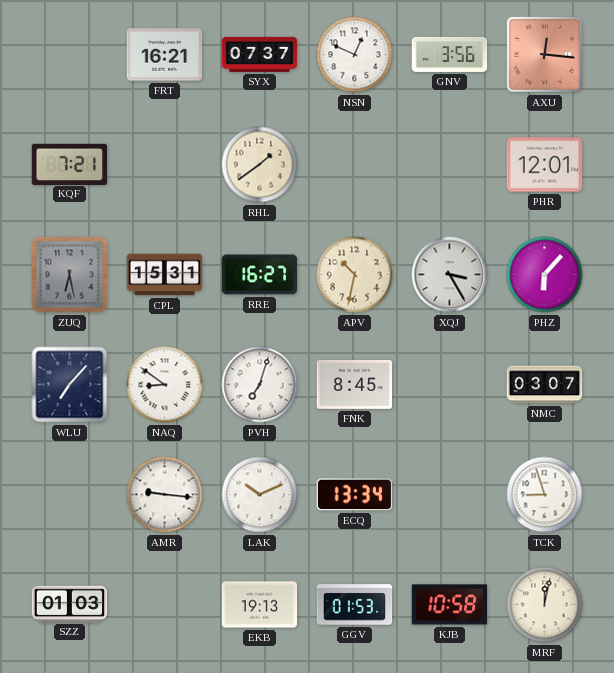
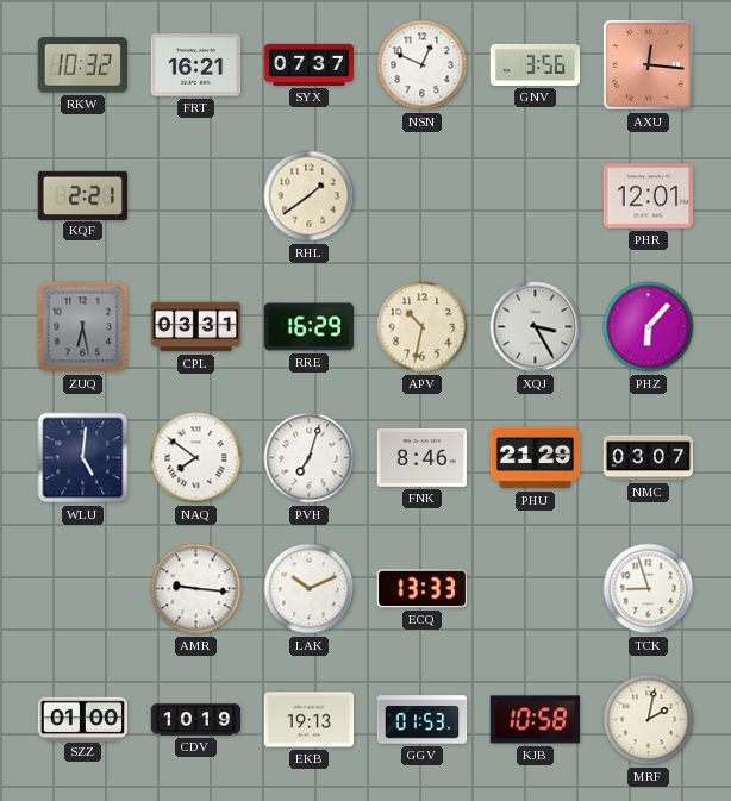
RKW: none -> 10:32 (82, 65)
KQF: 7:21 -> 2:21 (83, 195)
CPL: 15:31 -> 03:31 (196, 327)
RRE: 16:27 -> 16:29 (310, 327)
WLU: 7:07 -> 5:01 (83, 458)
NAQ: 8:51 -> 7:51 (196, 458)
FNK: 8:45 -> 8:46 (423, 458)
PHU: none -> 21:29 (536, 458)
ECQ: 13:34 -> 13:33 (423, 589)
SZZ: 01:03 -> 01:00 (83, 719)
CDV: none -> 10:19 (196, 720)
MRF: 12:02 -> 2:02 (649, 720)
